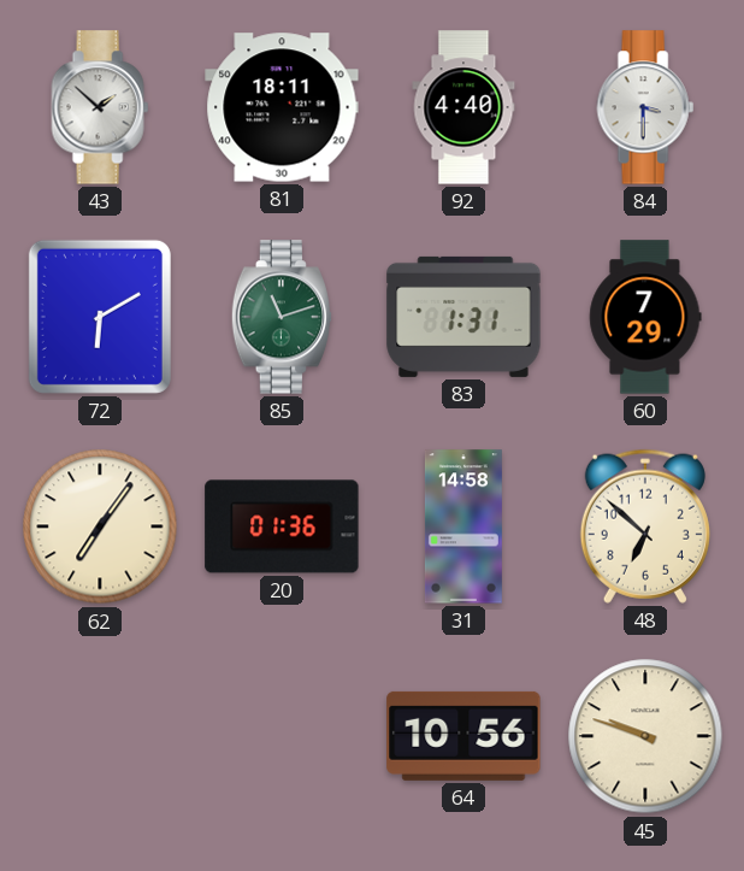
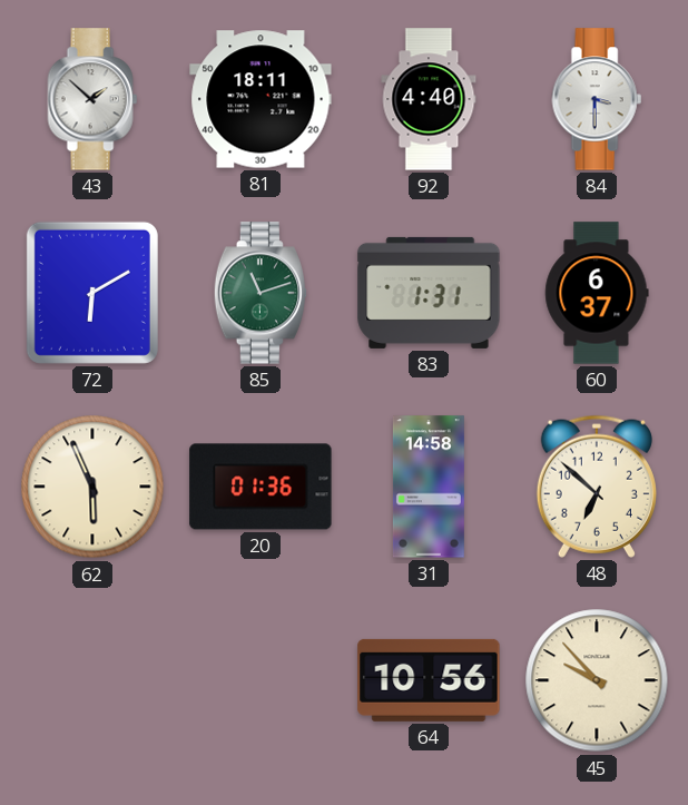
60: 7:29 -> 6:37 (597, 293)
62: 7:06 -> 5:56 (92, 487)
45: 9:48 -> 9:53 (597, 680)
